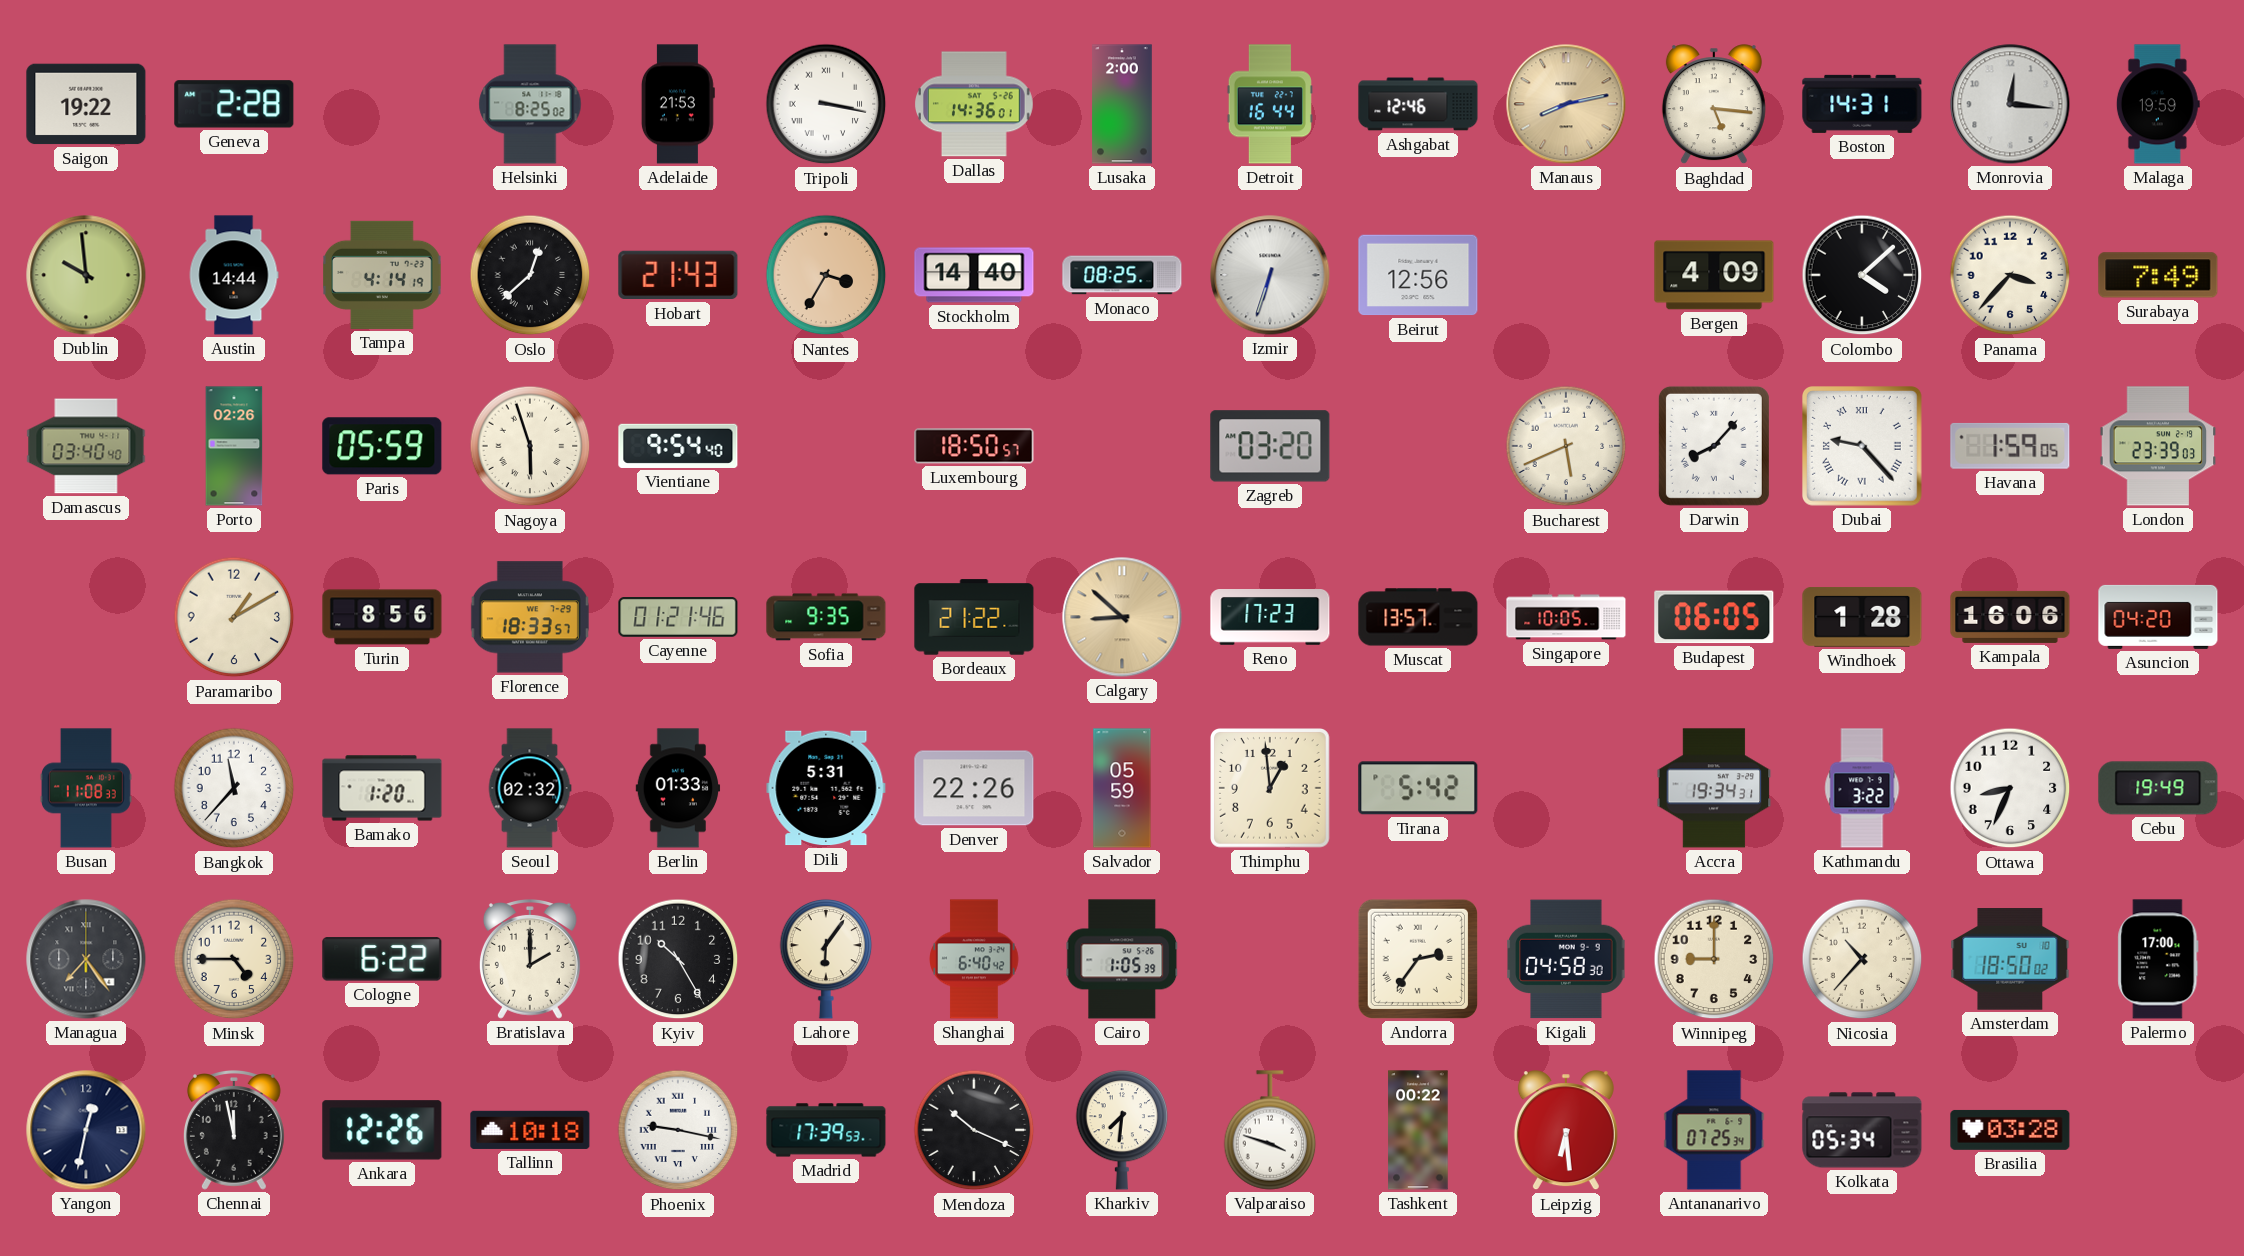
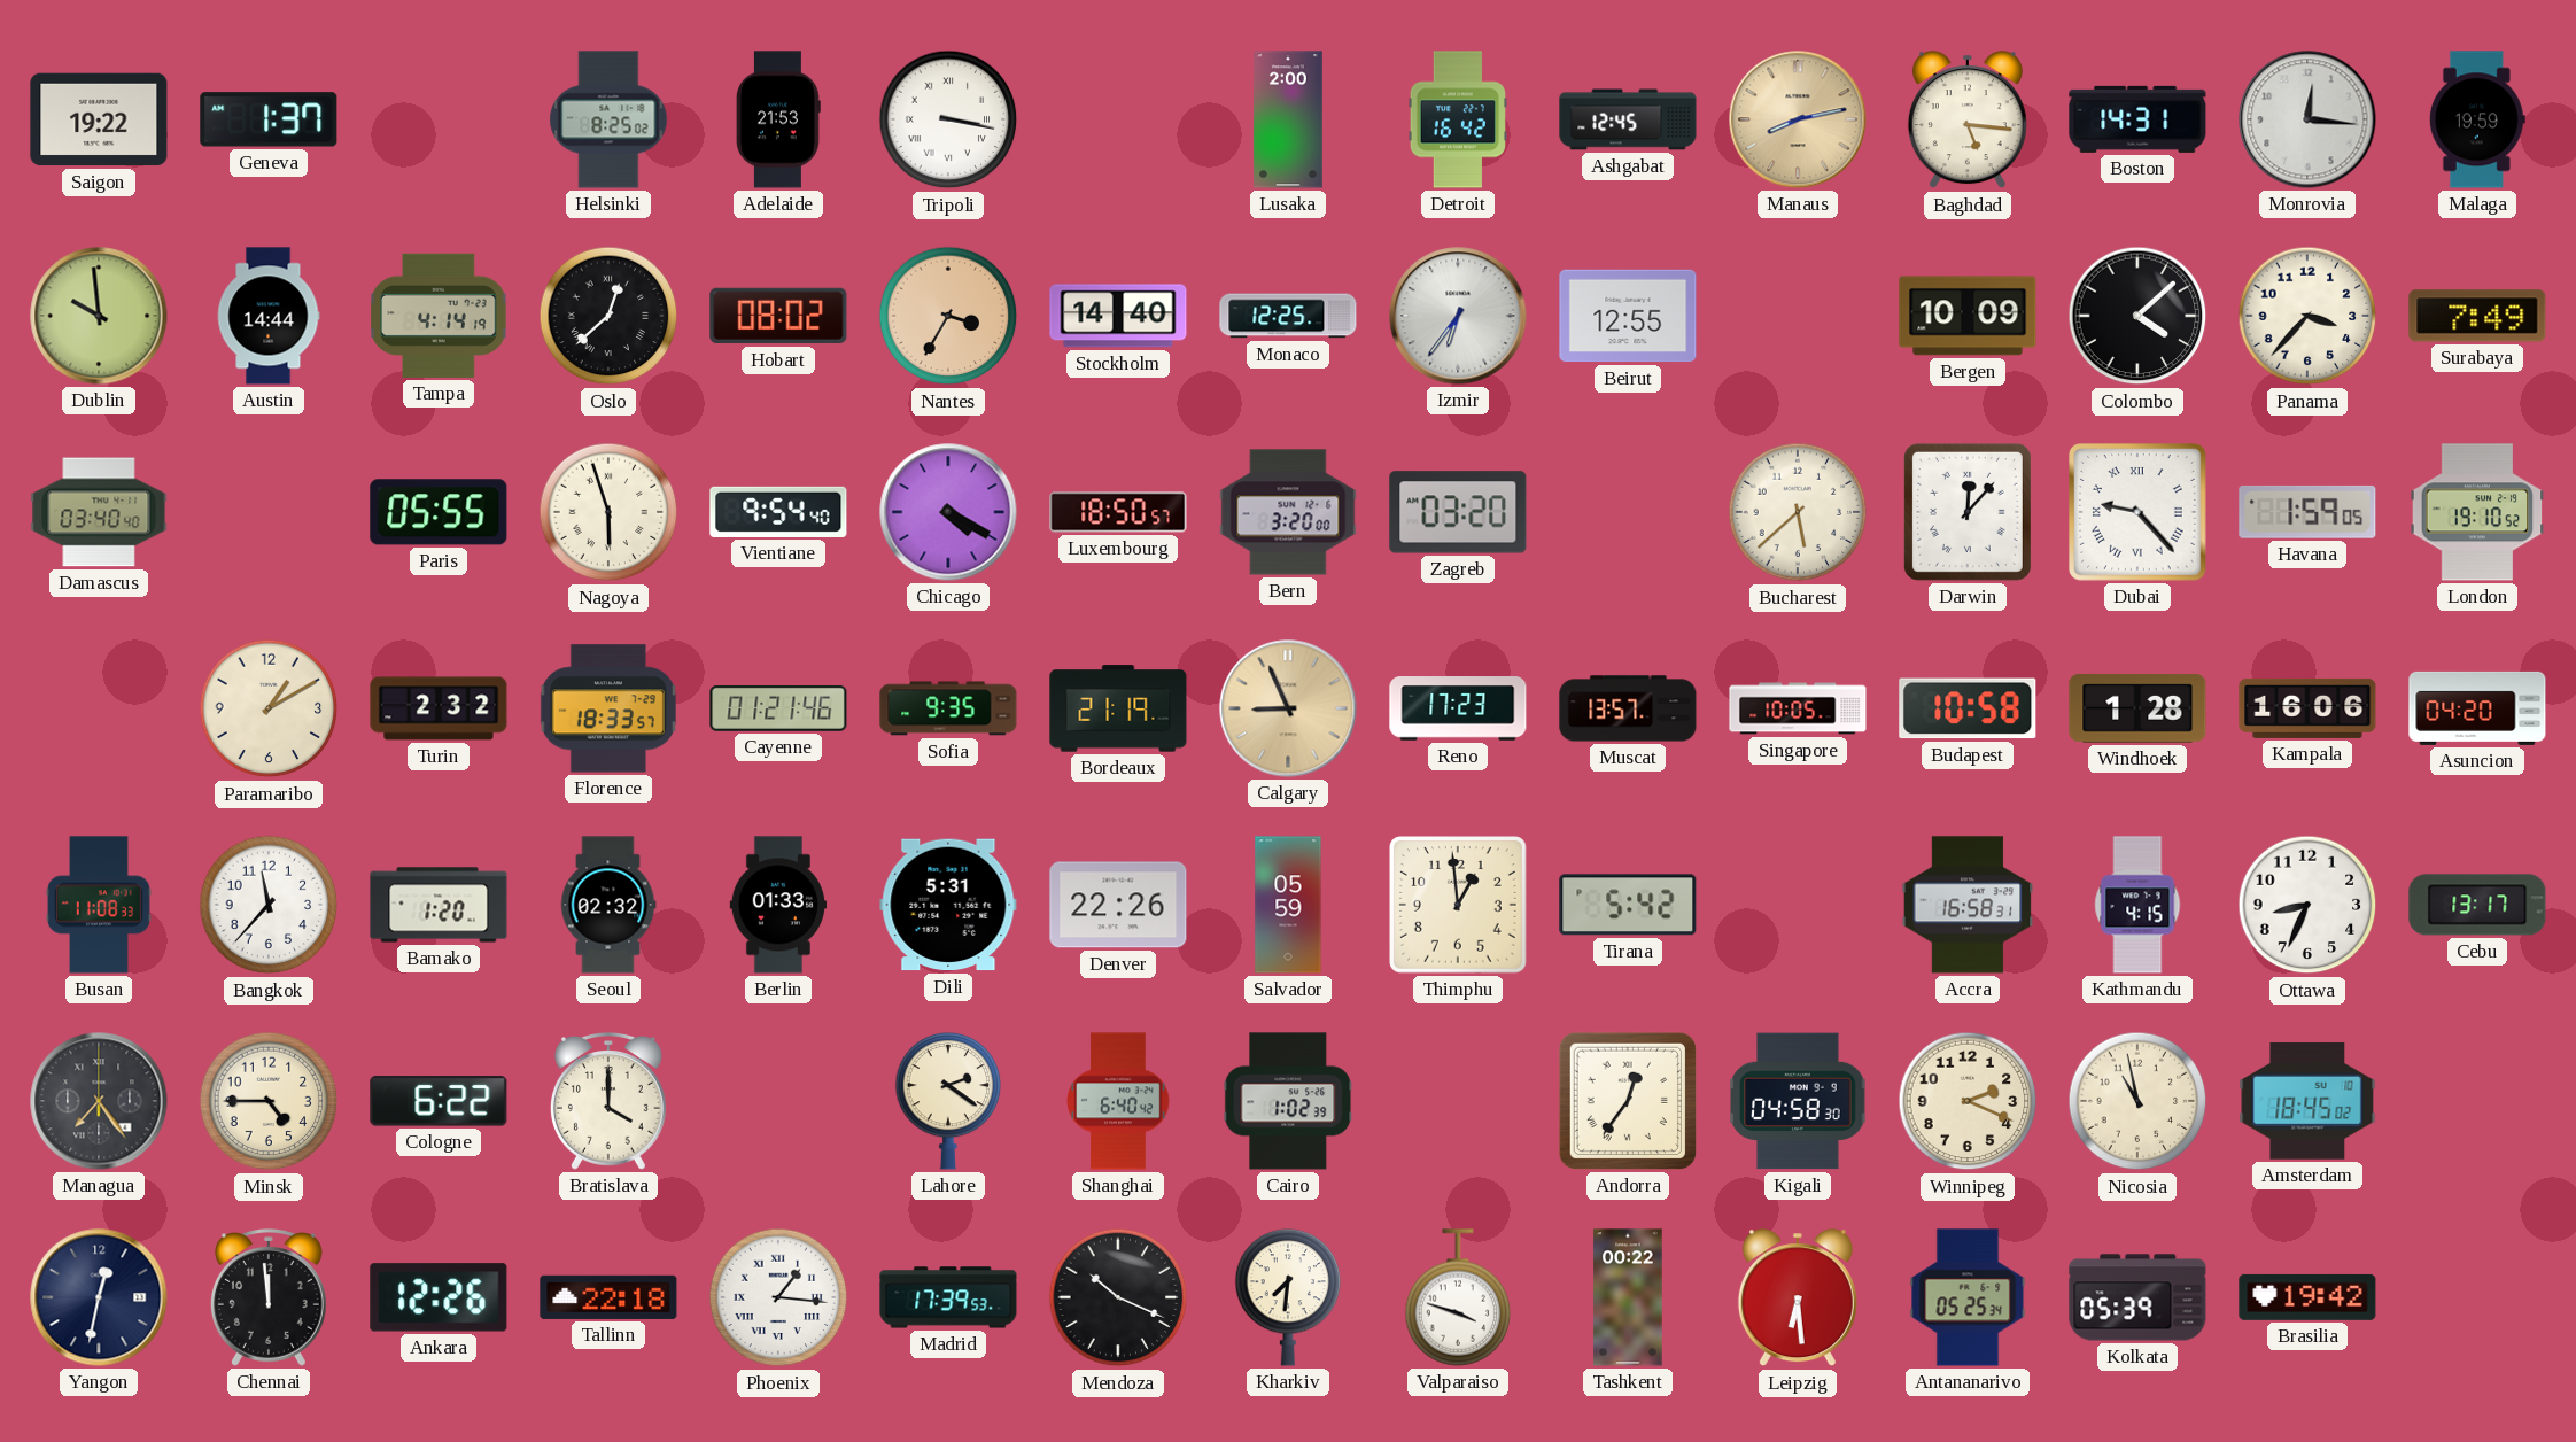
Geneva: 2:28 -> 1:37 (269, 119)
Dallas: 14:36 -> none (975, 104)
Detroit: 16:44 -> 16:42 (1458, 119)
Ashgabat: 12:46 -> 12:45 (1628, 119)
Hobart: 21:43 -> 08:02 (778, 316)
Monaco: 08:25 -> 12:25 (1288, 316)
Izmir: 6:33 -> 6:36 (1458, 316)
Beirut: 12:56 -> 12:55 (1628, 316)
Bergen: 4:09 -> 10:09 (1968, 316)
Porto: 02:26 -> none (234, 446)
Paris: 05:59 -> 05:55 (439, 512)
Chicago: none -> 4:20 (948, 512)
Bern: none -> 3:20 (1288, 512)
Bucharest: 5:41 -> 5:38 (1798, 512)
Darwin: 8:07 -> 12:07 (1968, 512)
London: 23:39 -> 19:10 (2477, 512)
Turin: 8:56 -> 2:32 (439, 708)
Bordeaux: 21:22 -> 21:19 (1118, 708)
Calgary: 8:52 -> 8:56 (1288, 708)
Budapest: 06:05 -> 10:58 (1968, 708)
Accra: 19:34 -> 16:58 (1968, 905)
Kathmandu: 3:22 -> 4:15 (2137, 905)
Cebu: 19:49 -> 13:17 (2477, 905)
Bratislava: 2:00 -> 4:00 (608, 1102)
Kyiv: 10:25 -> none (678, 959)
Lahore: 6:06 -> 2:21 (948, 1101)
Cairo: 1:05 -> 1:02 (1288, 1101)
Andorra: 2:36 -> 12:36 (1628, 1101)
Winnipeg: 9:00 -> 2:19 (1968, 1101)
Nicosia: 10:37 -> 10:58 (2137, 1101)
Amsterdam: 18:50 -> 18:45 (2307, 1101)
Palermo: 17:00 -> none (2158, 959)
Chennai: 11:58 -> 11:59 (269, 1298)
Tallinn: 10:18 -> 22:18 (608, 1297)
Phoenix: 9:17 -> 1:16 (778, 1297)
Antananarivo: 07:25 -> 05:25 (1968, 1297)
Kolkata: 05:34 -> 05:39 (2137, 1297)
Brasilia: 03:28 -> 19:42 (2307, 1297)
